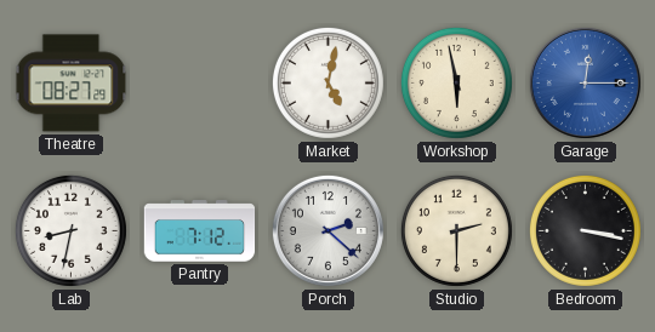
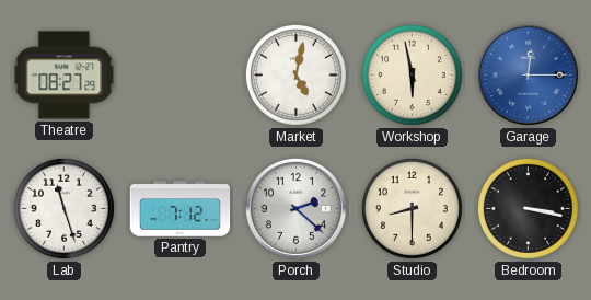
Lab: 8:32 -> 11:27 (63, 208)
Studio: 2:30 -> 8:30 (412, 208)
